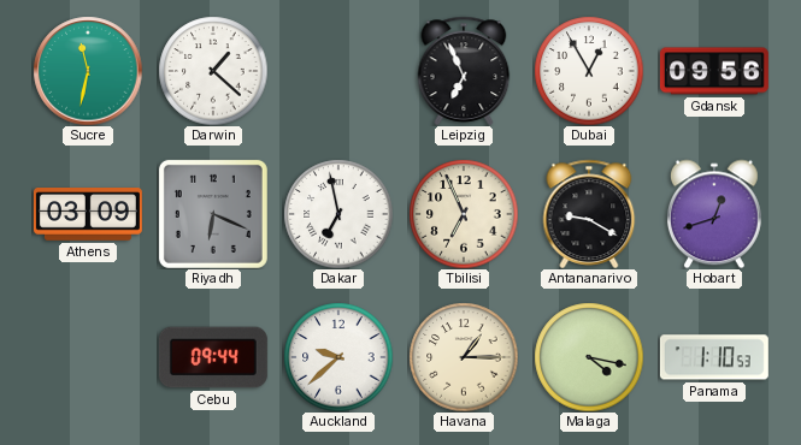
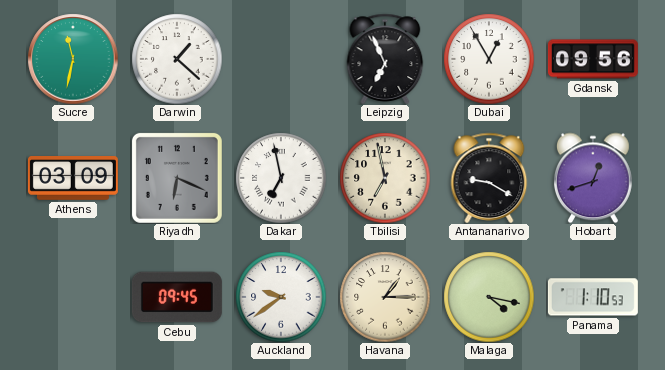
Tbilisi: 6:56 -> 6:58 (385, 178)
Cebu: 09:44 -> 09:45 (177, 297)
Auckland: 9:38 -> 9:39 (281, 297)
